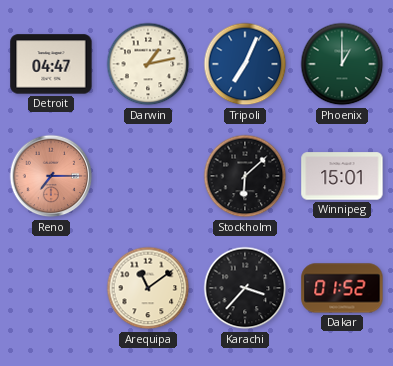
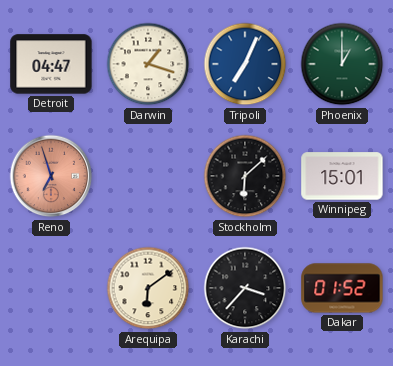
Darwin: 1:13 -> 1:18 (148, 64)
Reno: 7:15 -> 6:57 (51, 176)
Arequipa: 11:09 -> 6:09 (148, 288)
